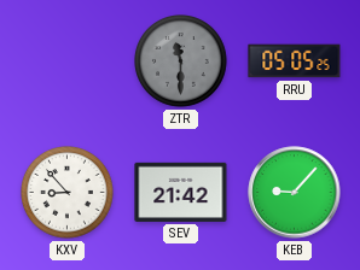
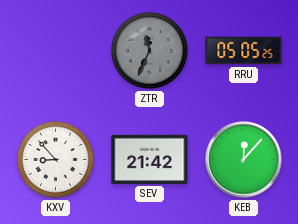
ZTR: 11:30 -> 11:34 (150, 51)
KEB: 9:07 -> 12:07 (244, 160)
